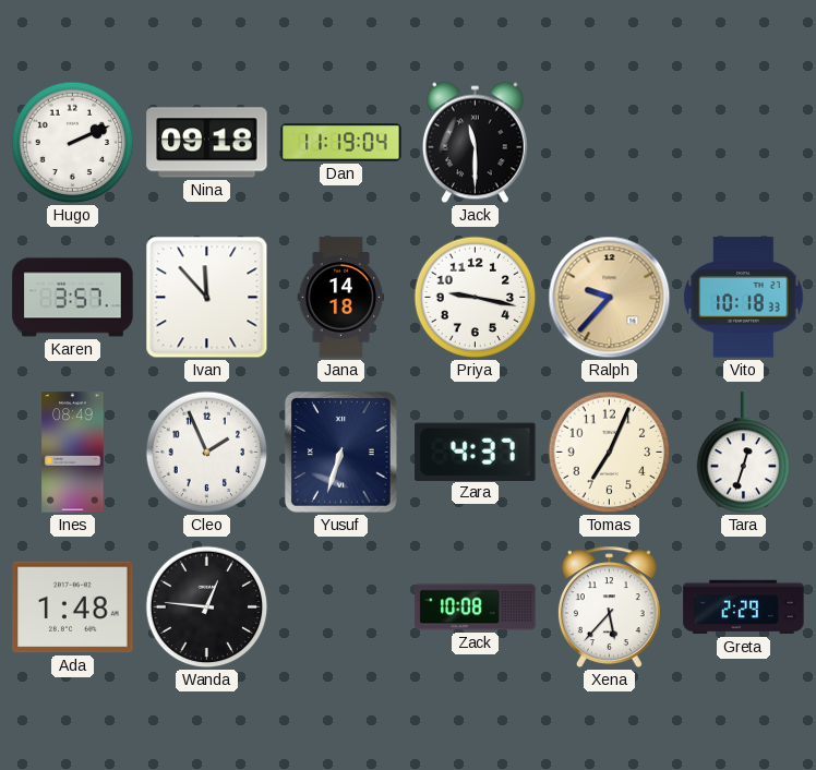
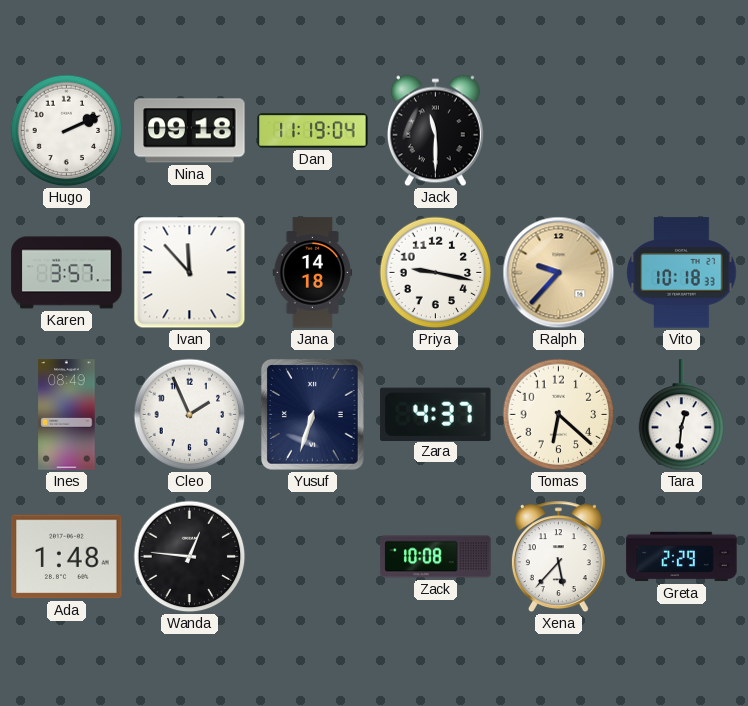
Tomas: 7:04 -> 6:22 (559, 415)
Tara: 12:33 -> 12:31 (682, 415)
